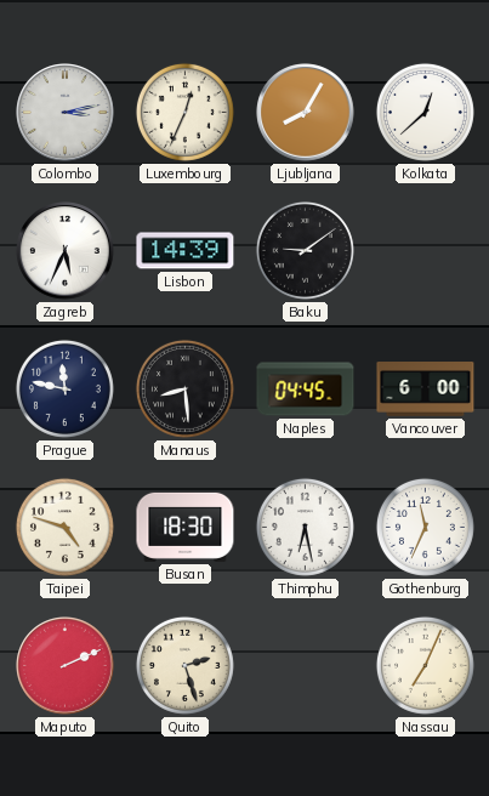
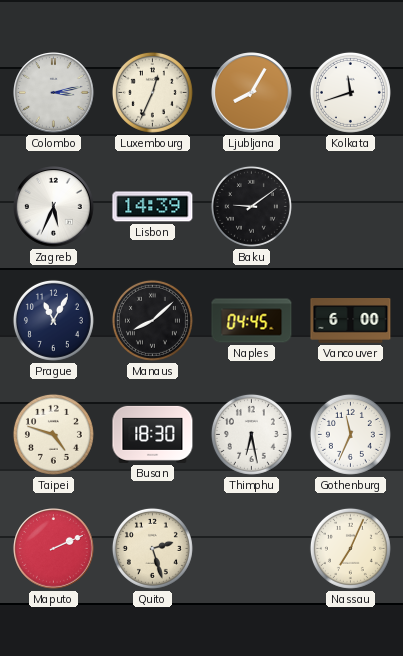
Kolkata: 12:38 -> 11:42 (350, 92)
Prague: 11:47 -> 11:05 (53, 320)
Manaus: 8:29 -> 8:08 (152, 320)
